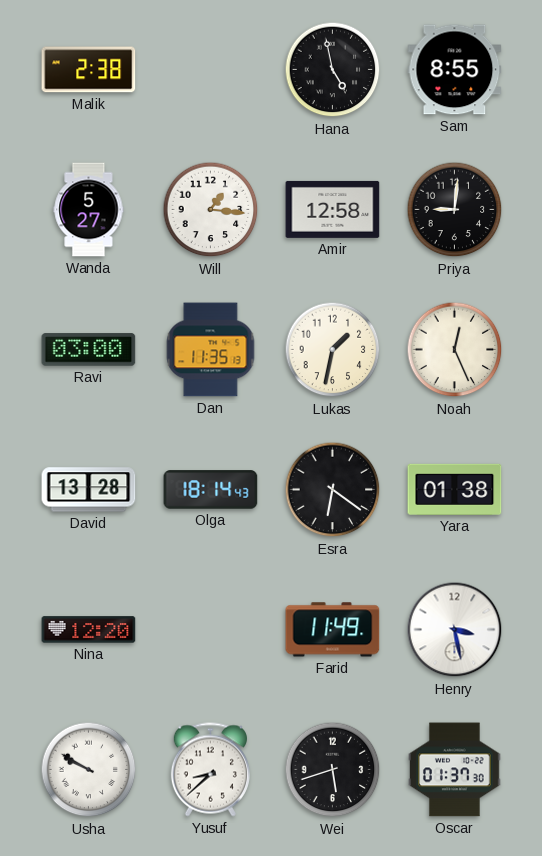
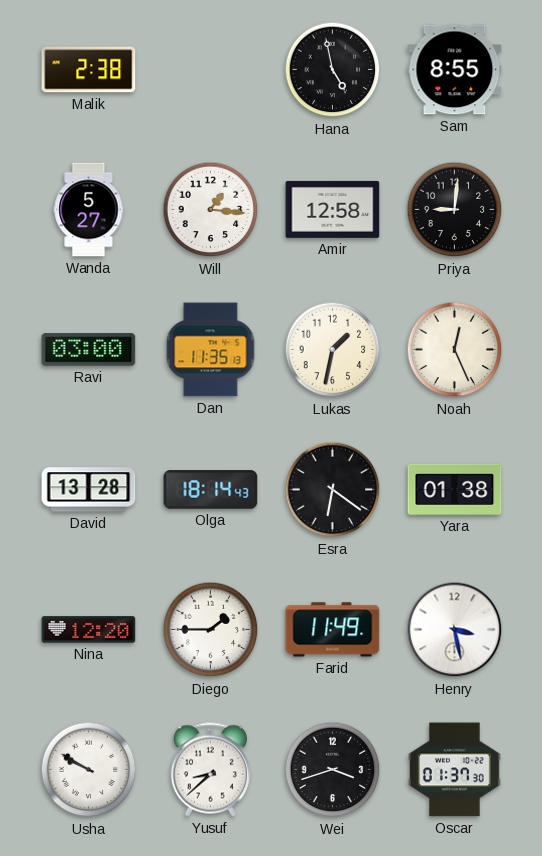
Diego: none -> 1:45 (211, 630)
Wei: 5:42 -> 3:42 (333, 770)
